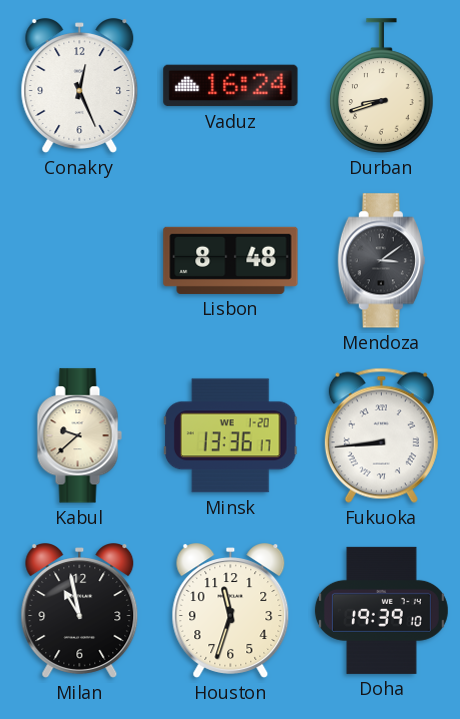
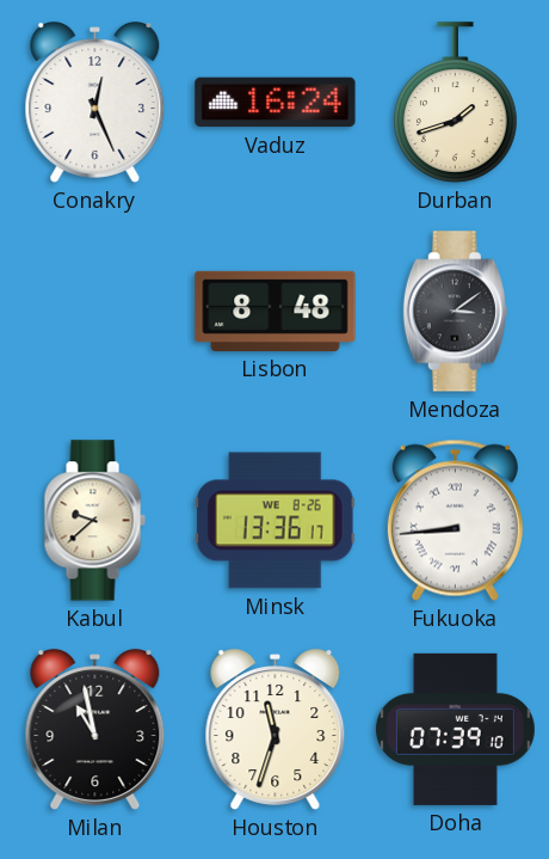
Durban: 8:42 -> 1:42 (455, 103)
Minsk date: WE 1-20 -> WE 8-26 (274, 521)
Doha: 19:39 -> 07:39 (455, 729)
